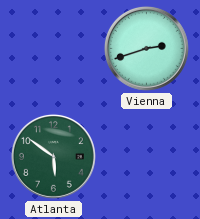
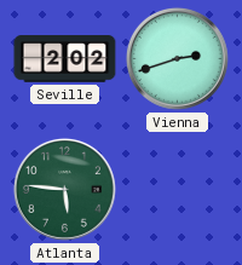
Seville: none -> 2:02 (65, 59)
Atlanta: 5:51 -> 5:46 (64, 189)
